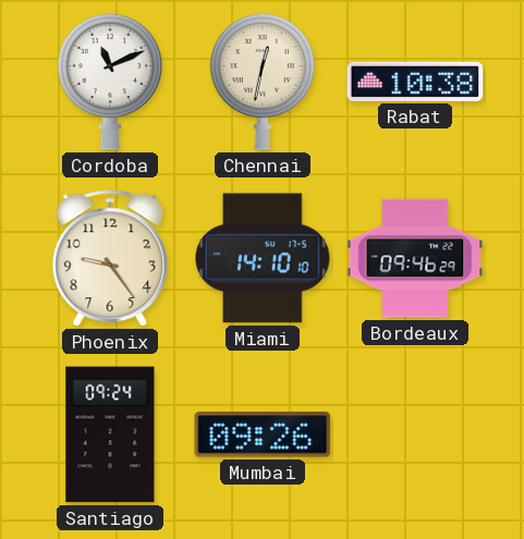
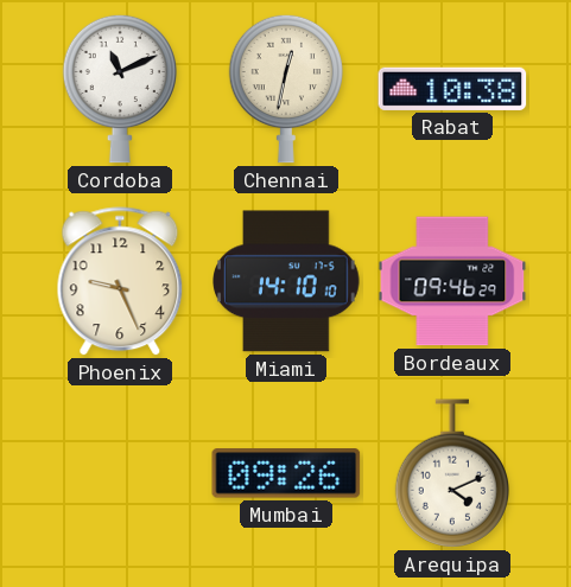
Phoenix: 9:24 -> 9:26 (120, 282)
Santiago: 09:24 -> none (110, 434)
Arequipa: none -> 4:11 (451, 473)
